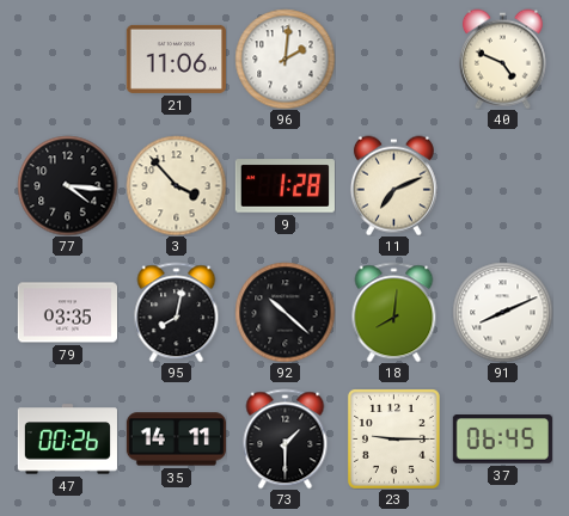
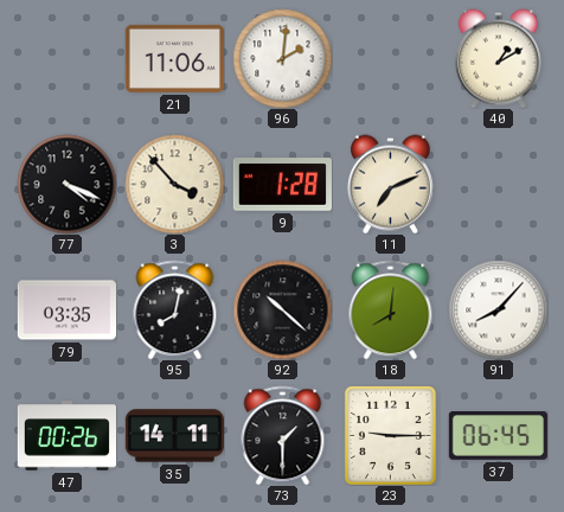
40: 4:49 -> 1:10 (498, 58)
77: 4:16 -> 4:19 (66, 184)
91: 8:11 -> 8:07 (498, 309)
